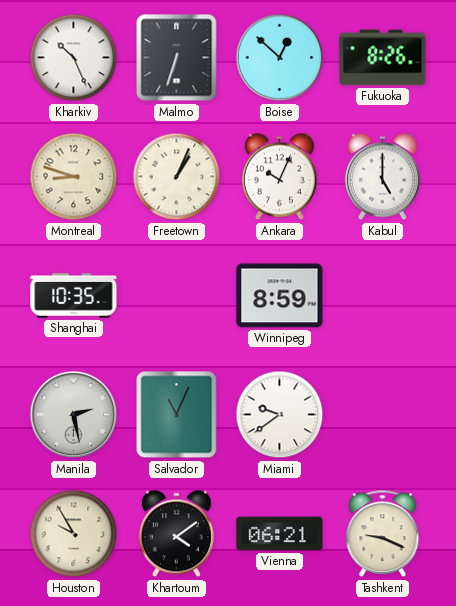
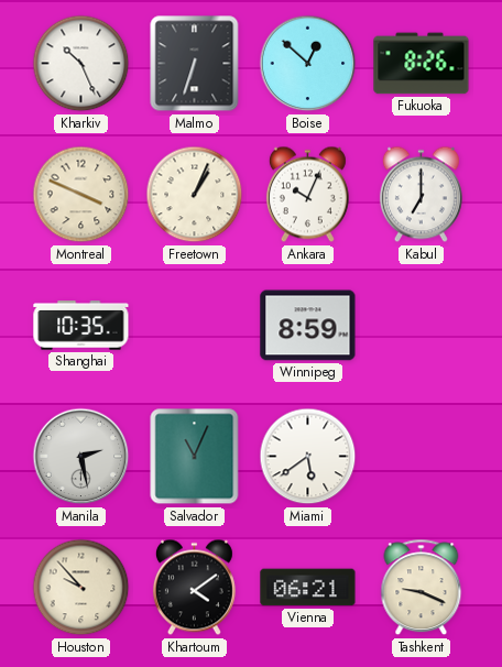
Montreal: 8:48 -> 3:49 (81, 195)
Kabul: 5:00 -> 7:00 (421, 195)
Miami: 9:39 -> 5:39 (308, 457)
Houston: 9:55 -> 9:53 (81, 588)
